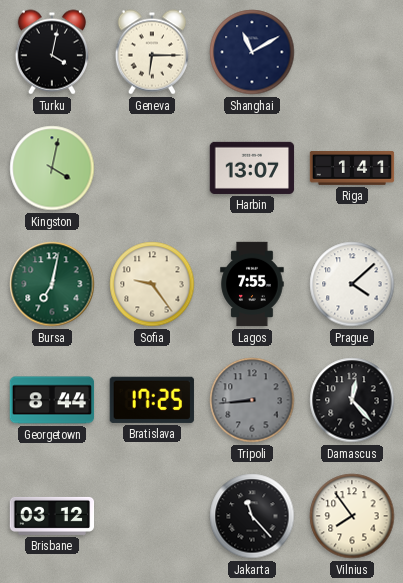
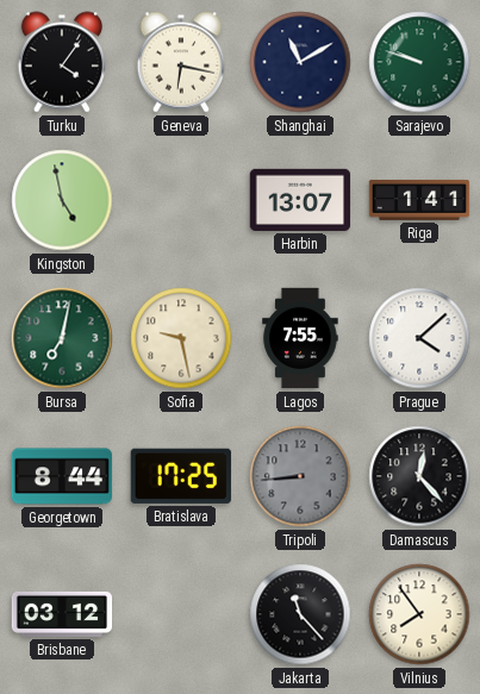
Turku: 4:02 -> 4:06 (61, 62)
Geneva: 6:15 -> 6:17 (180, 62)
Sarajevo: none -> 9:48 (419, 62)
Kingston: 4:02 -> 4:58 (62, 200)
Sofia: 9:24 -> 9:28 (181, 338)
